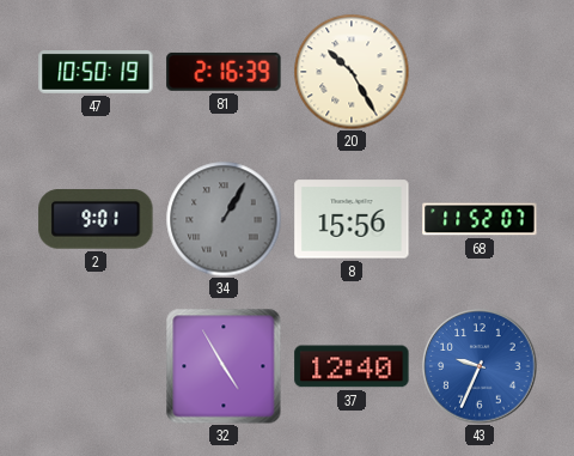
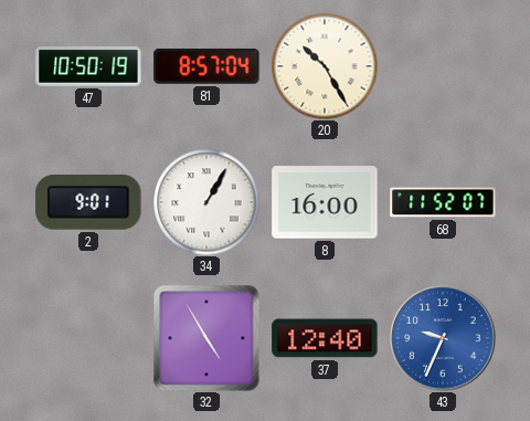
81: 2:16 -> 8:57 (206, 66)
34 dial: grey -> white (206, 202)
8: 15:56 -> 16:00 (325, 202)
